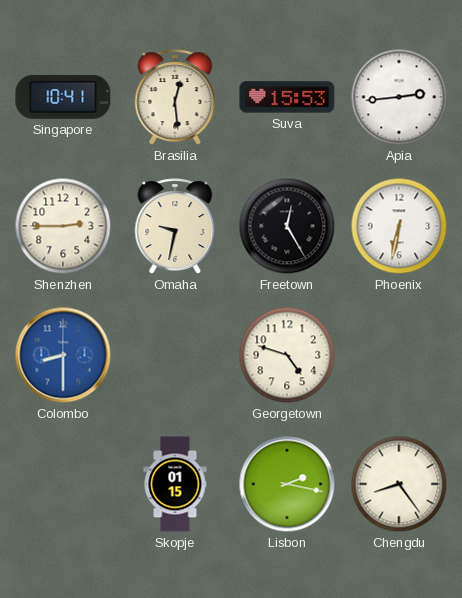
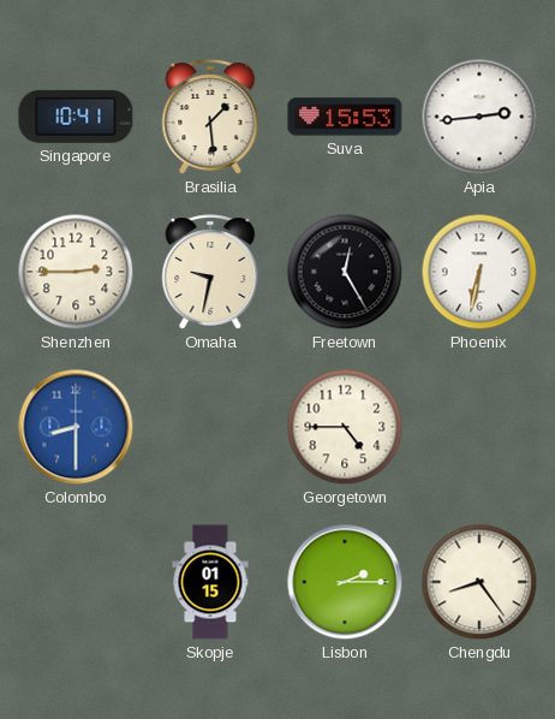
Brasilia: 12:29 -> 1:29 (210, 117)
Georgetown: 4:48 -> 4:45 (345, 427)
Lisbon: 2:17 -> 2:15 (345, 582)
